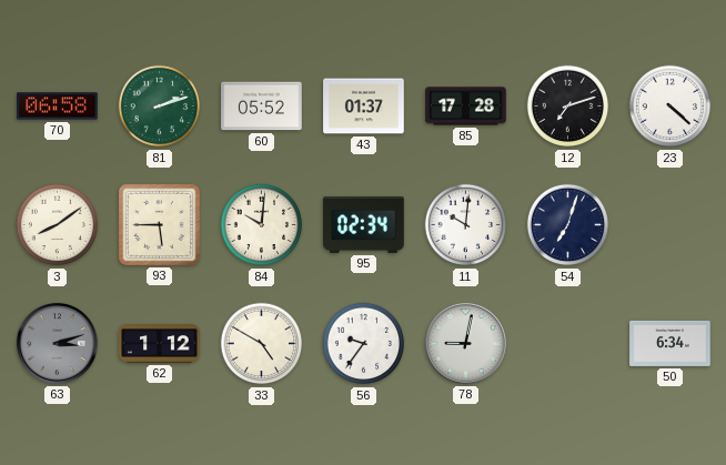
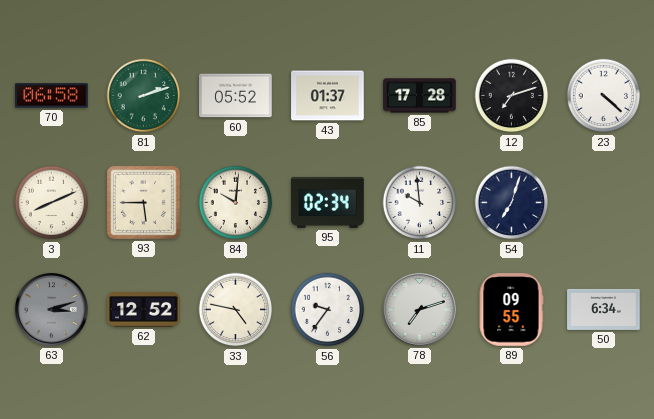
3: 8:09 -> 8:11 (52, 203)
11: 10:01 -> 9:59 (420, 203)
62: 1:12 -> 12:52 (144, 310)
33: 4:50 -> 4:47 (236, 310)
78: 9:02 -> 7:12 (419, 309)
89: none -> 09:55 (511, 310)
